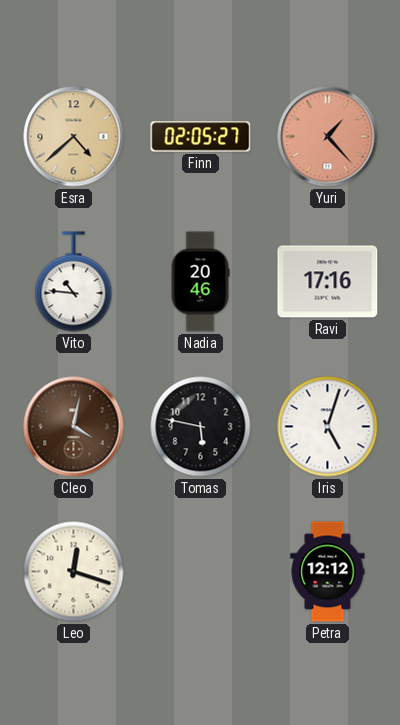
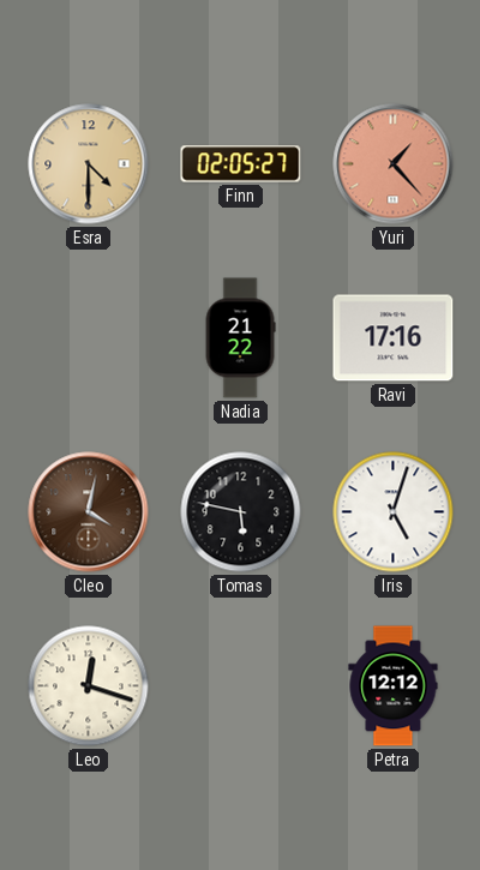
Esra: 4:38 -> 4:30 (89, 164)
Vito: 10:46 -> none (74, 282)
Nadia: 20:46 -> 21:22 (240, 338)
